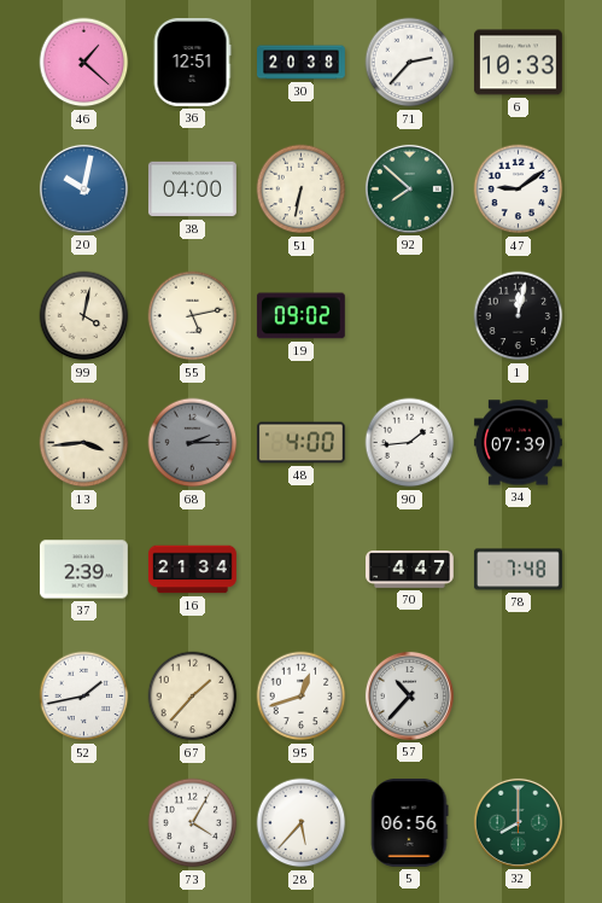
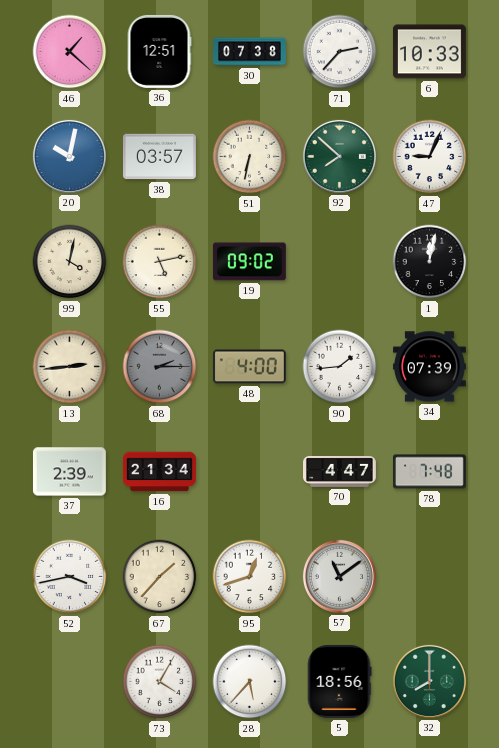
30: 20:38 -> 07:38 (250, 52)
38: 04:00 -> 03:57 (159, 157)
47: 9:09 -> 9:04 (430, 157)
13: 3:44 -> 2:44 (70, 367)
52: 1:43 -> 3:43 (70, 577)
57: 10:37 -> 11:09 (339, 576)
5: 06:56 -> 18:56 (339, 681)
